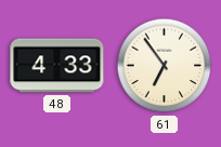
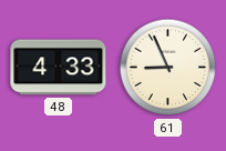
61: 6:54 -> 8:56 (168, 68)
